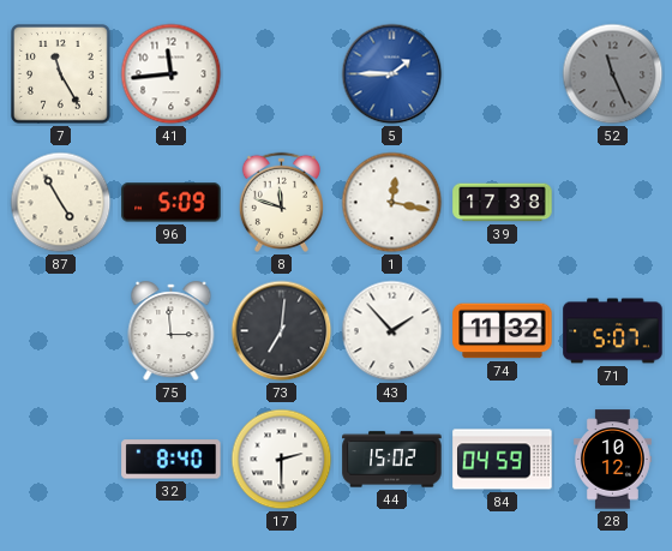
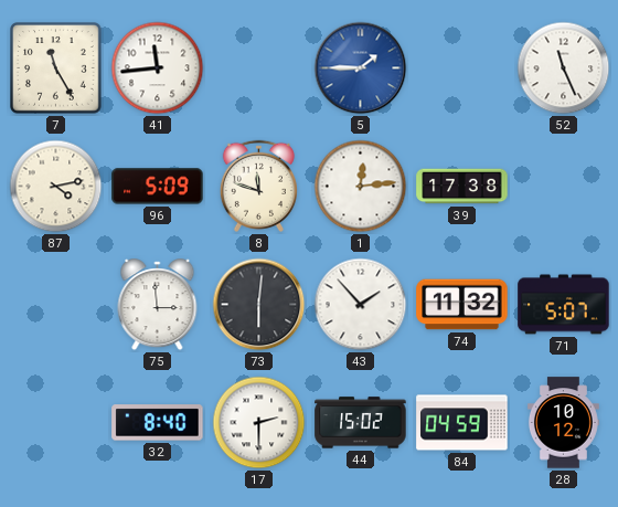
52 dial: grey -> white (564, 68)
87: 4:55 -> 4:13 (56, 187)
1: 12:17 -> 12:14 (361, 187)
73: 7:01 -> 6:01 (259, 305)
